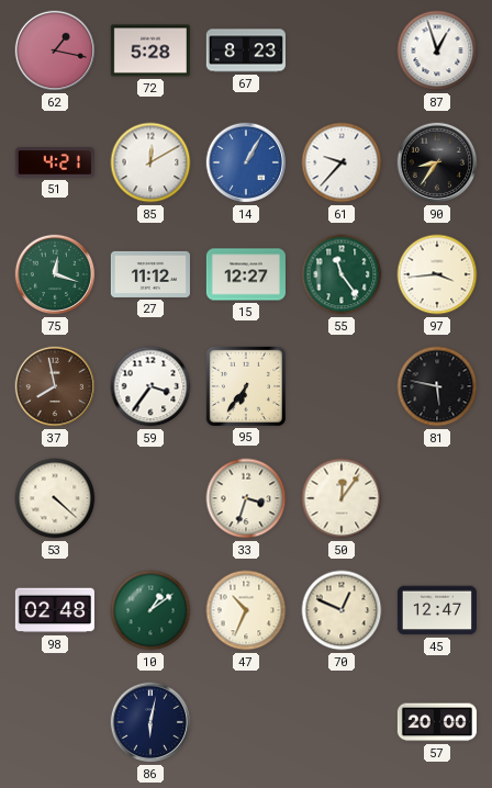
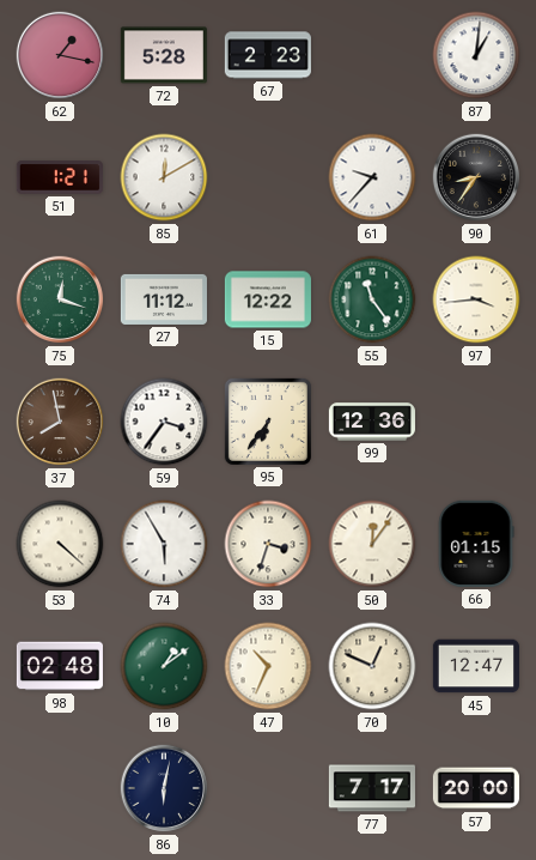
67: 8:23 -> 2:23 (268, 55)
87: 12:57 -> 1:01 (476, 55)
51: 4:21 -> 1:21 (60, 177)
14: 1:05 -> none (246, 162)
15: 12:27 -> 12:22 (268, 299)
99: none -> 12:36 (372, 422)
81: 5:47 -> none (437, 386)
74: none -> 5:55 (164, 544)
66: none -> 01:15 (476, 544)
77: none -> 7:17 (372, 788)
